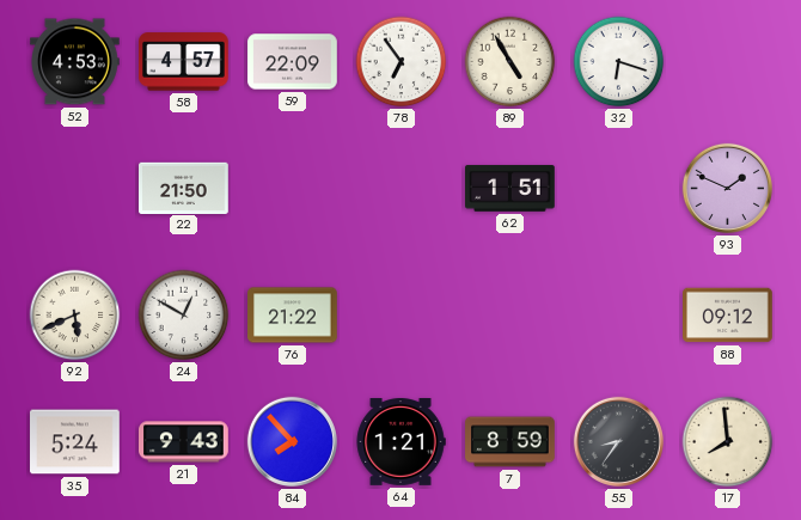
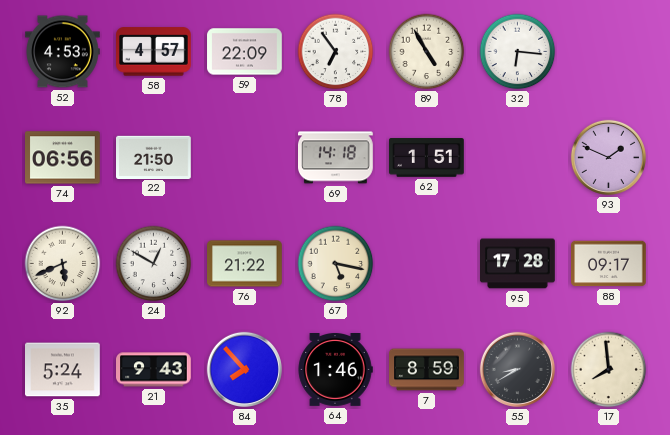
32: 6:18 -> 6:16 (518, 52)
74: none -> 06:56 (63, 158)
69: none -> 14:18 (336, 158)
67: none -> 5:17 (336, 264)
95: none -> 17:28 (518, 264)
88: 09:12 -> 09:17 (609, 264)
64: 1:21 -> 1:46 (335, 370)
55: 8:36 -> 8:40 (517, 369)
